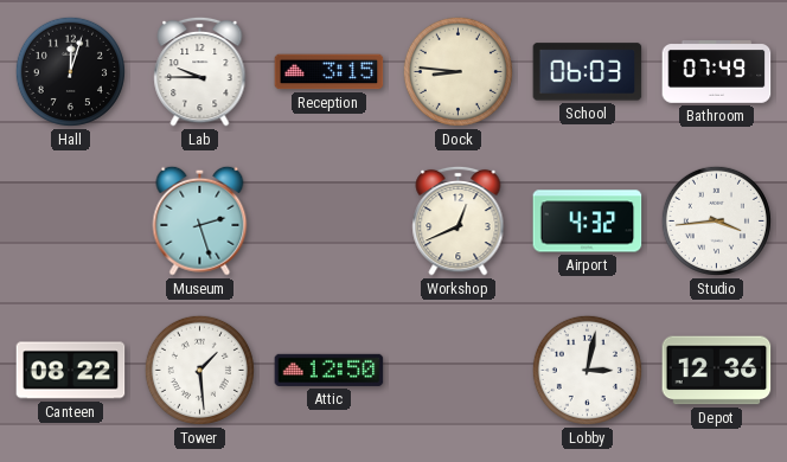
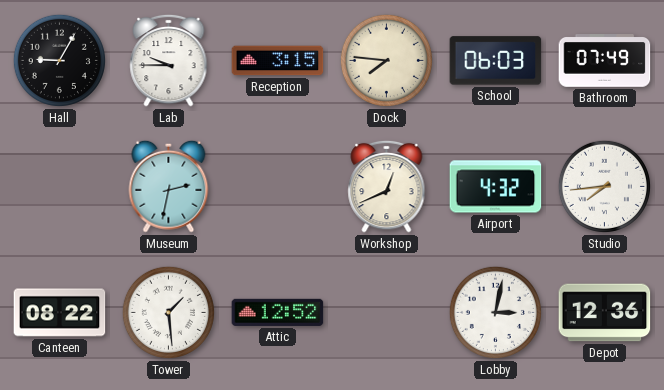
Hall: 12:03 -> 9:05 (59, 60)
Dock: 8:46 -> 7:46 (386, 60)
Museum: 2:27 -> 2:32 (169, 186)
Studio: 3:44 -> 7:44 (604, 186)
Attic: 12:50 -> 12:52 (278, 312)
